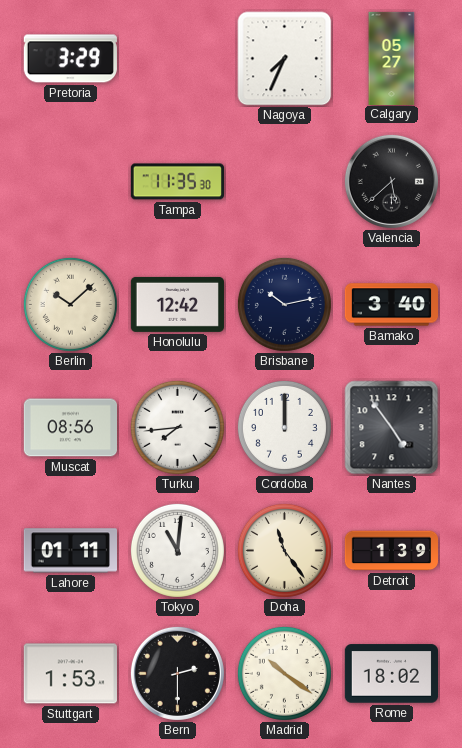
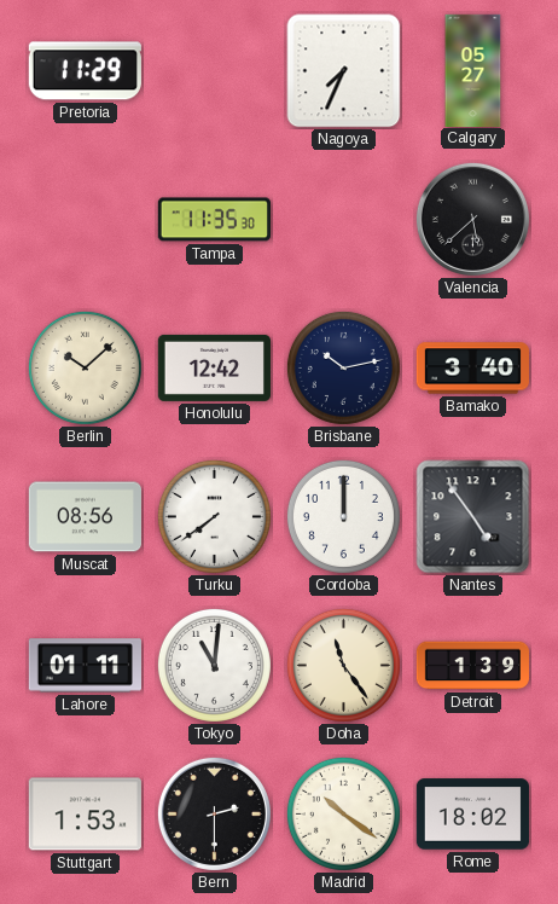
Pretoria: 3:29 -> 11:29 (85, 71)
Turku: 7:44 -> 7:39 (214, 516)
